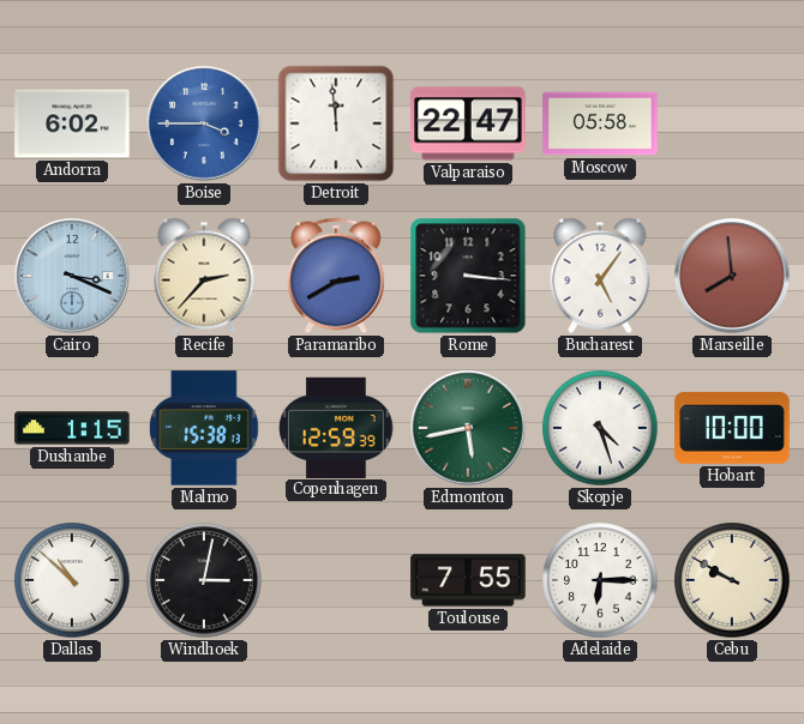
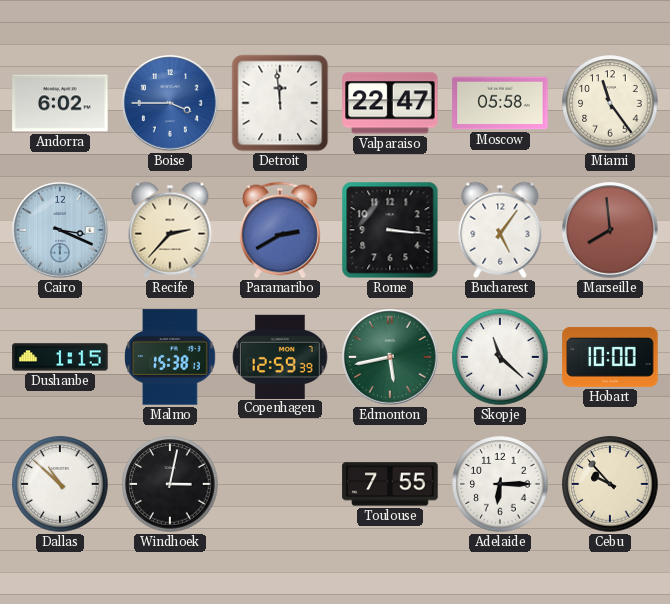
Miami: none -> 11:24 (610, 103)
Skopje: 4:27 -> 11:22 (500, 357)
Cebu: 9:50 -> 9:53 (610, 484)
